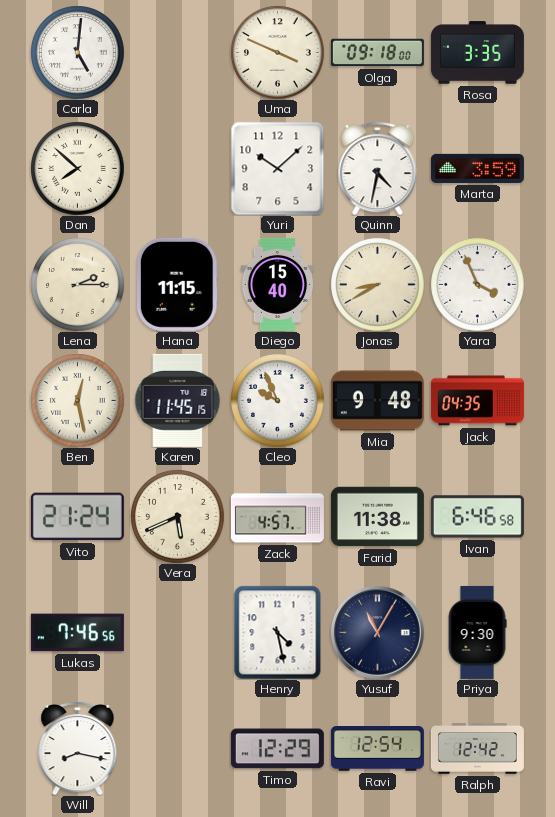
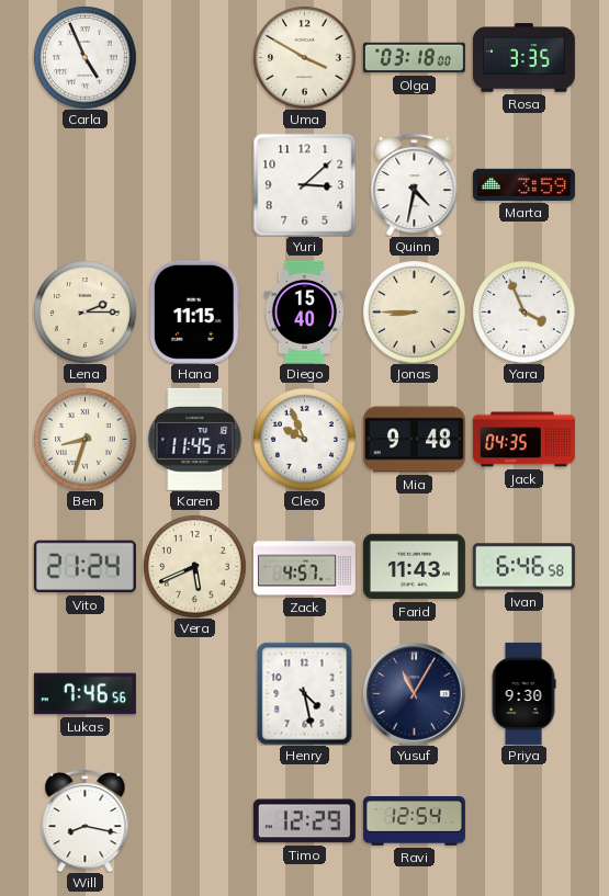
Carla: 5:01 -> 4:56 (84, 57)
Uma: 3:49 -> 3:50 (304, 57)
Olga: 09:18 -> 03:18 (414, 58)
Dan: 7:52 -> none (77, 168)
Yuri: 10:08 -> 3:08 (304, 184)
Jonas: 8:40 -> 8:45 (414, 311)
Ben: 12:28 -> 8:33 (84, 439)
Farid: 11:38 -> 11:43 (414, 567)
Ralph: 12:42 -> none (477, 749)
